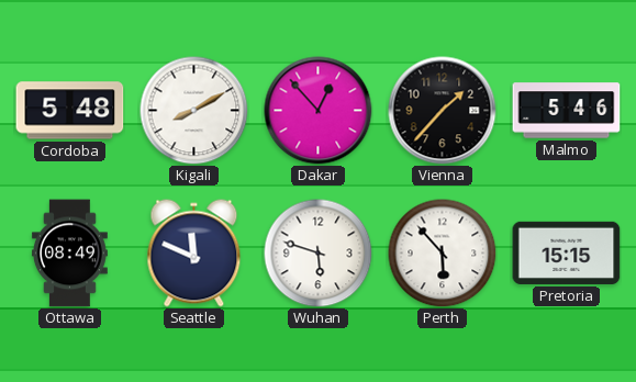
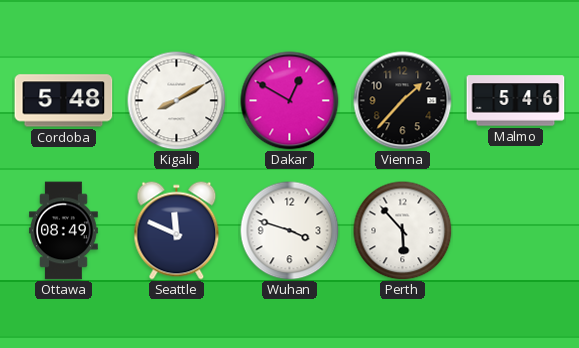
Dakar: 12:53 -> 12:50 (290, 101)
Wuhan: 5:48 -> 3:48 (290, 231)
Pretoria: 15:15 -> none (567, 252)
